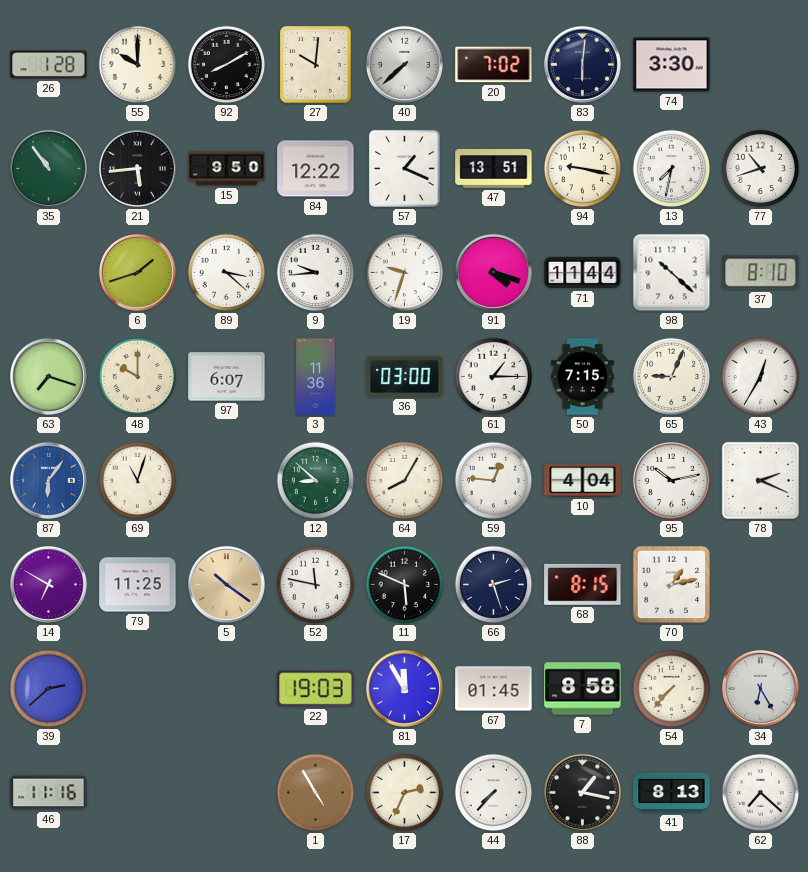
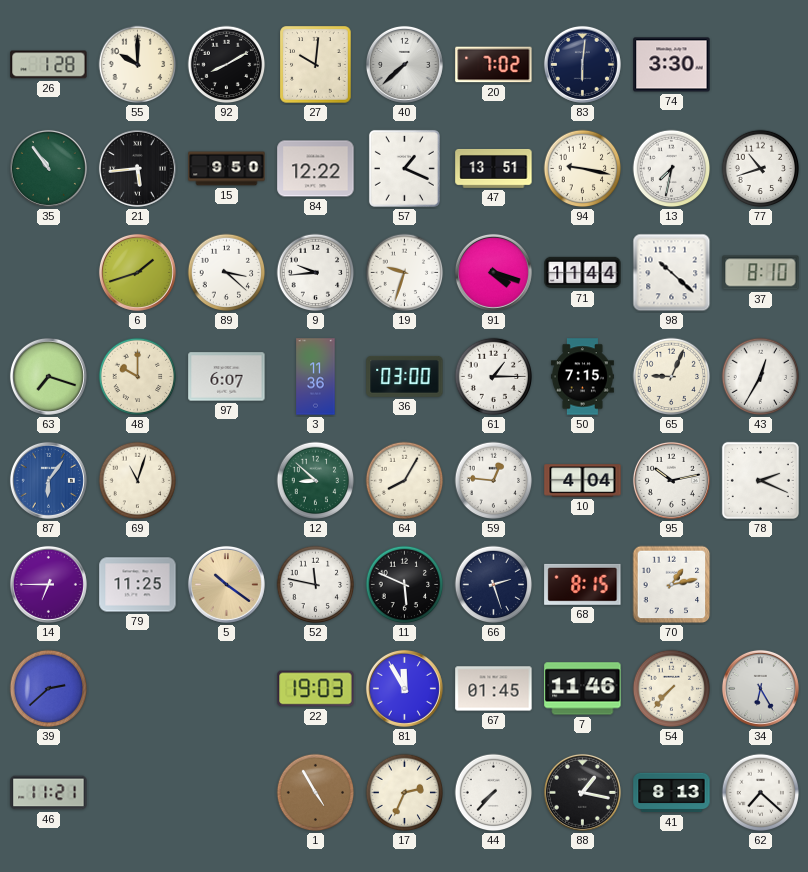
14: 6:50 -> 6:45 (48, 584)
7: 8:58 -> 11:46 (583, 689)
46: 11:16 -> 11:21 (49, 793)
